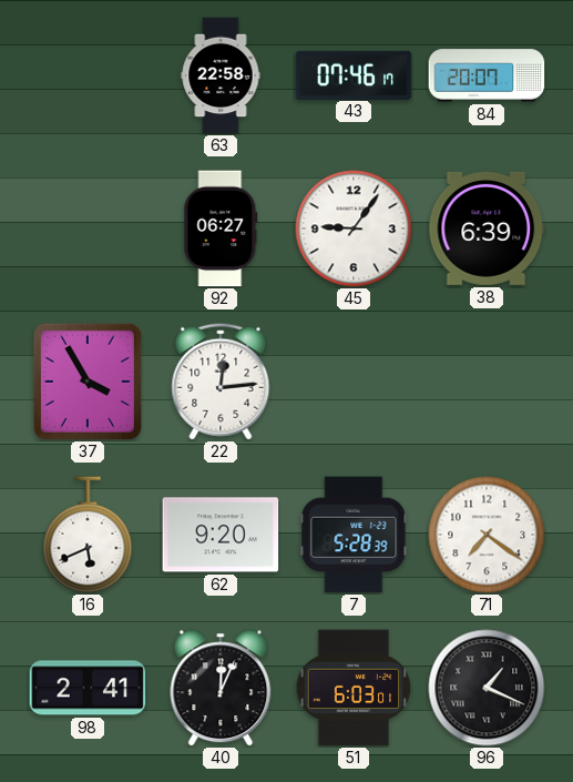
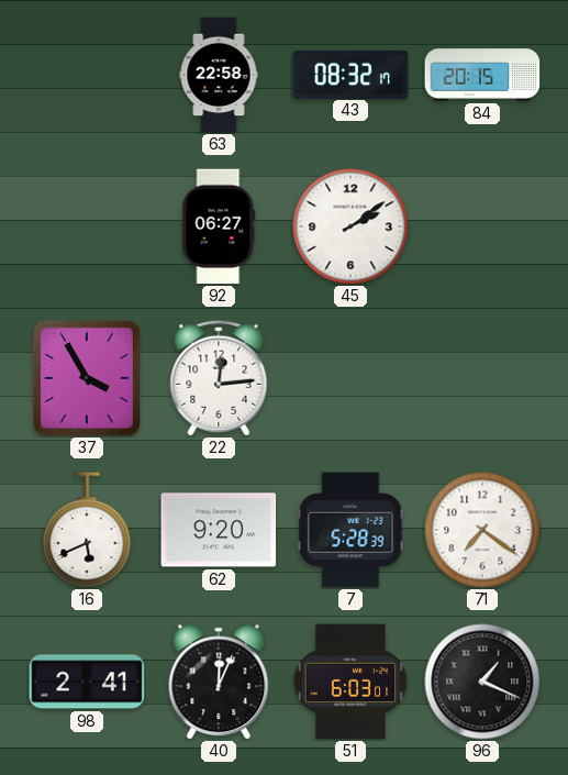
43: 07:46 -> 08:32 (350, 74)
84: 20:07 -> 20:15 (482, 75)
45: 9:06 -> 2:09 (350, 226)
38: 6:39 -> none (487, 228)
